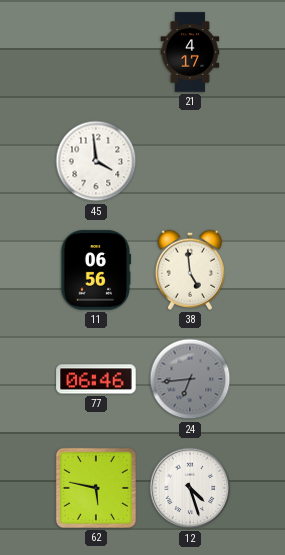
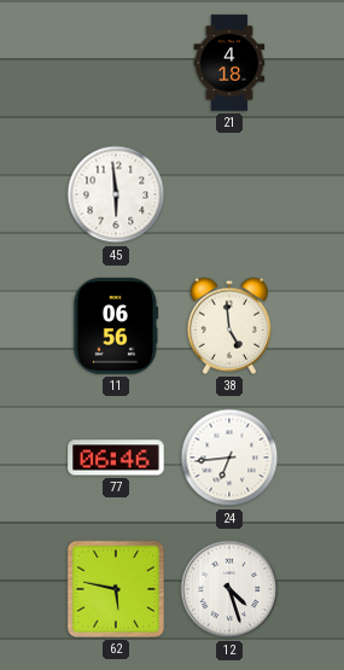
21: 4:17 -> 4:18 (229, 63)
45: 3:59 -> 5:59 (116, 194)
24 dial: grey -> white (229, 458)
